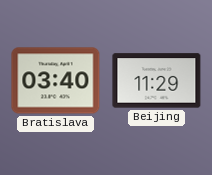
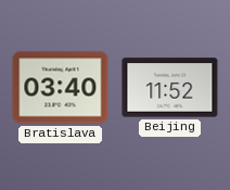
Beijing: 11:29 -> 11:52 (170, 88)
